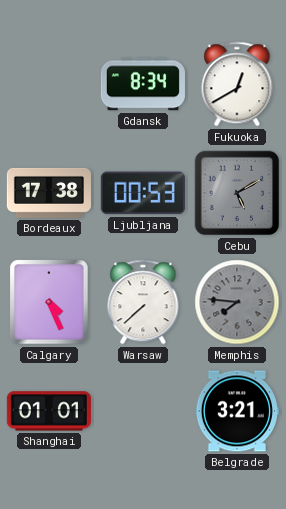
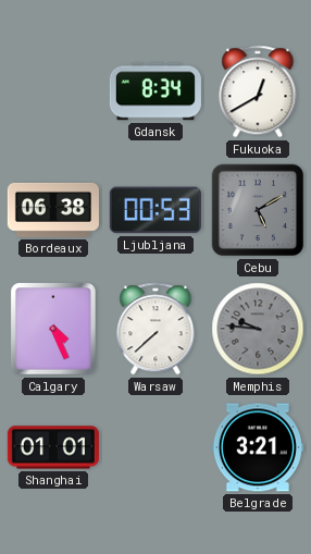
Bordeaux: 17:38 -> 06:38 (53, 210)
Memphis: 7:46 -> 9:46 (258, 329)
